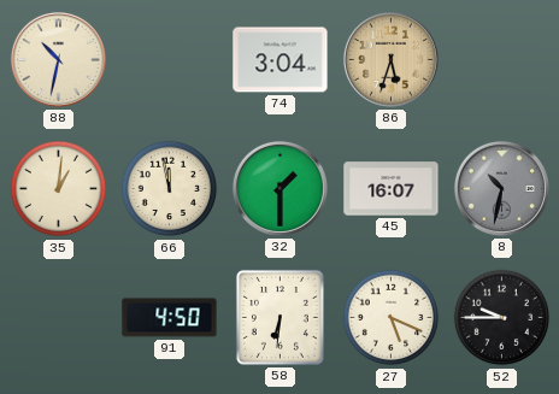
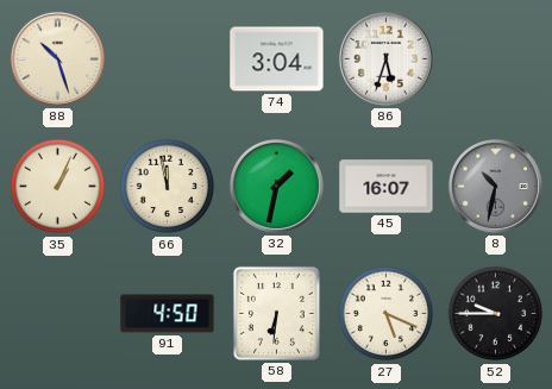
88: 10:32 -> 10:27 (57, 58)
86 dial: champagne -> white (385, 58)
35: 1:01 -> 1:04 (58, 187)
32: 1:30 -> 1:32 (276, 186)
